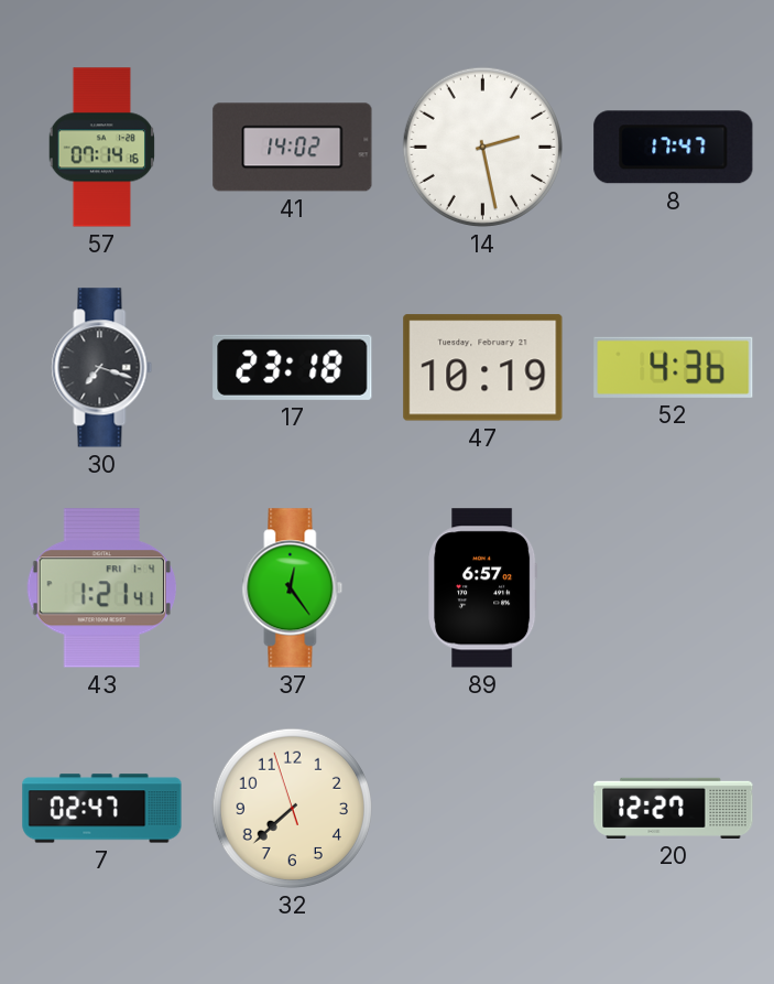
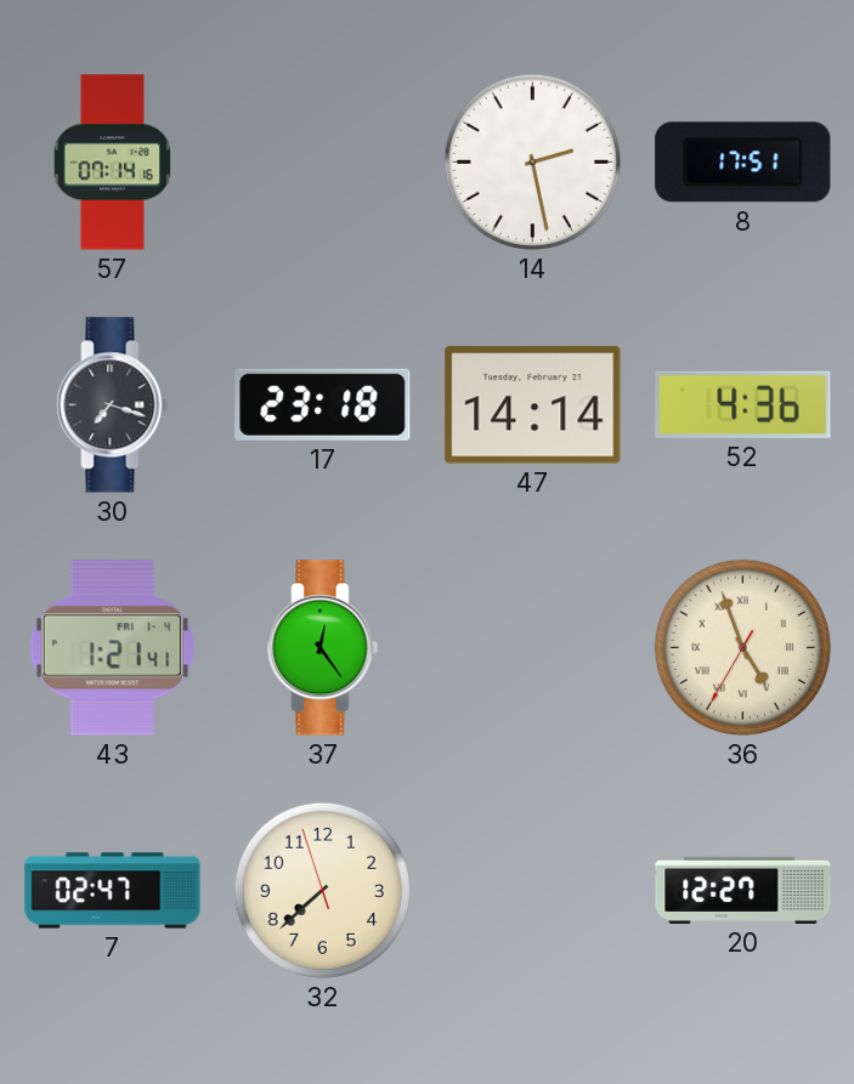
41: 14:02 -> none (293, 148)
8: 17:47 -> 17:51 (743, 163)
47: 10:19 -> 14:14 (533, 405)
89: 6:57 -> none (483, 588)
36: none -> 4:56 (742, 647)
